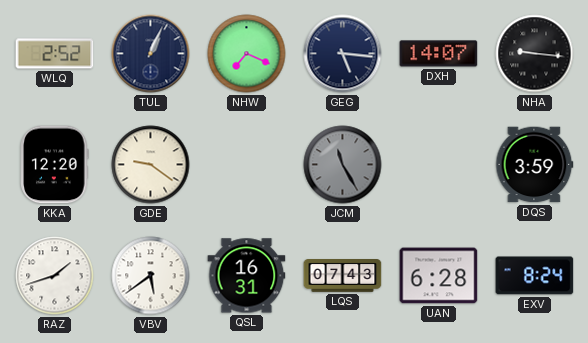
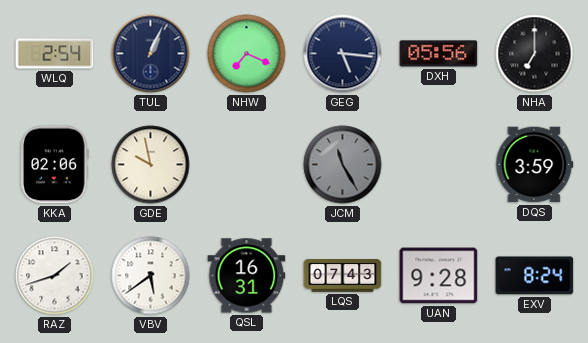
WLQ: 2:52 -> 2:54 (55, 54)
DXH: 14:07 -> 05:56 (439, 54)
NHA: 9:16 -> 7:00 (535, 54)
KKA: 12:20 -> 02:06 (55, 165)
GDE: 9:21 -> 9:58 (151, 165)
UAN: 6:28 -> 9:28 (439, 276)
